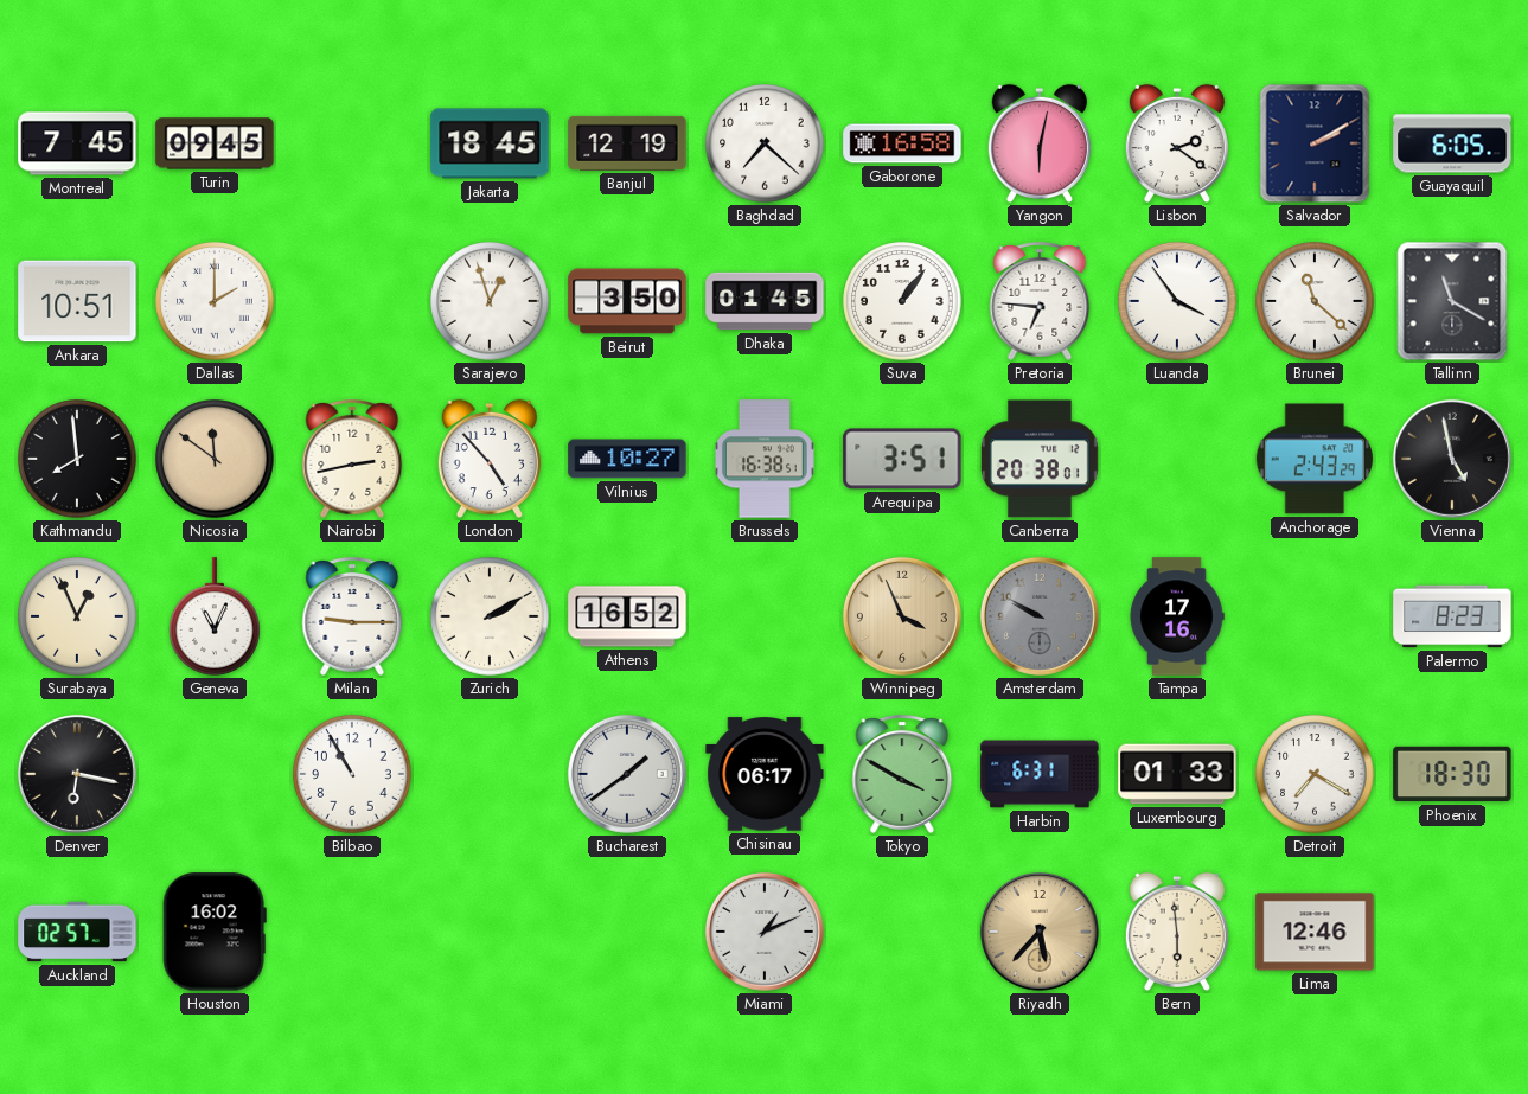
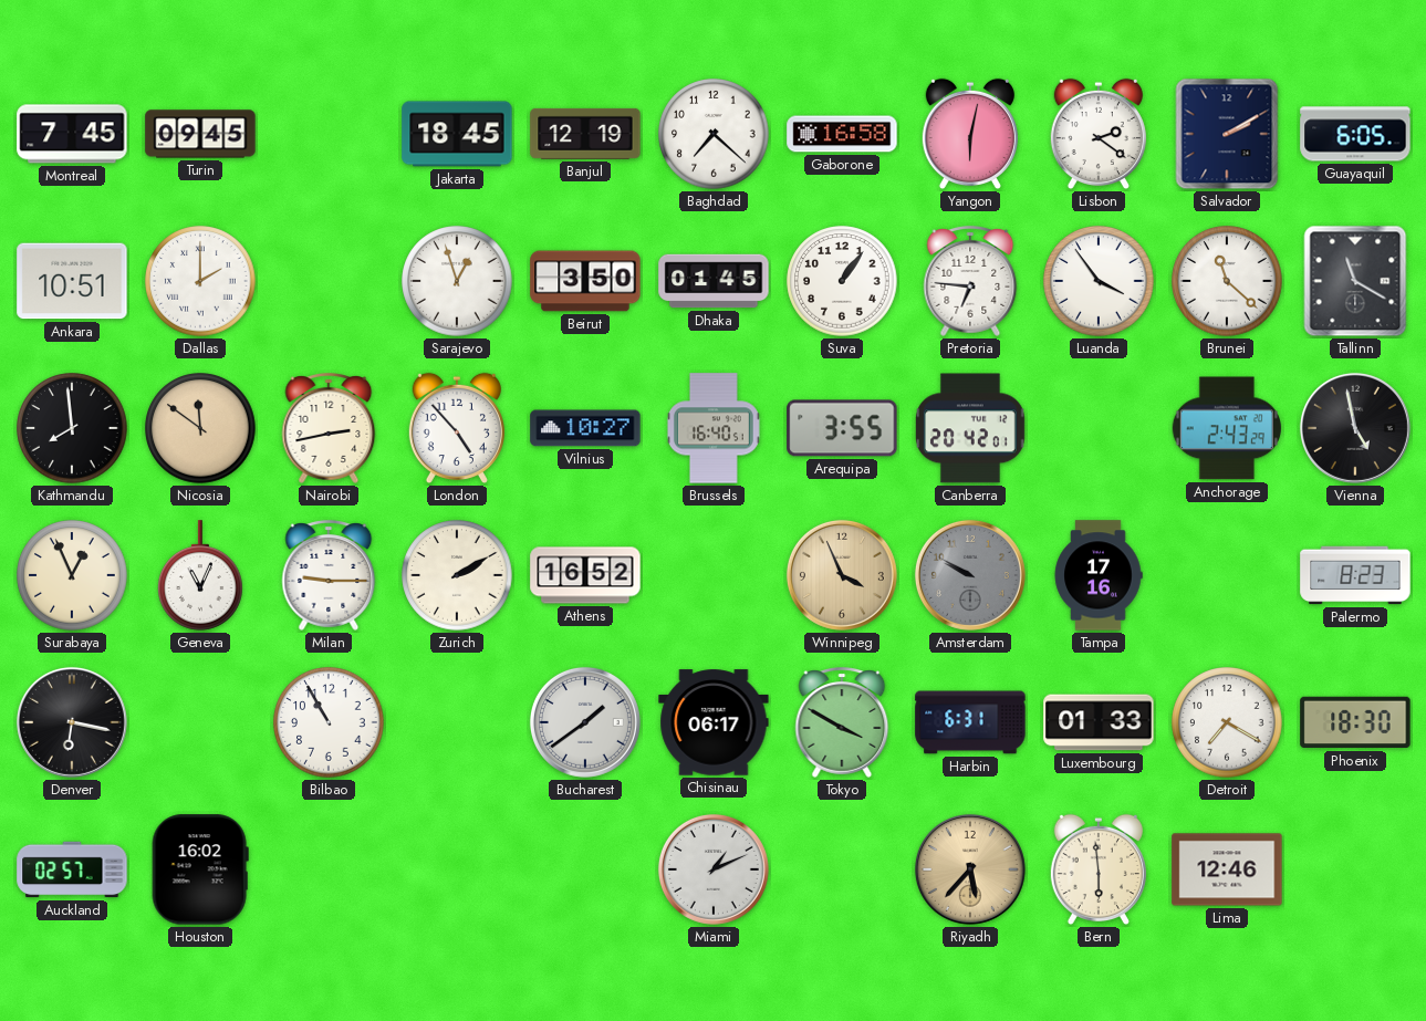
Brussels: 16:38 -> 16:40 (714, 428)
Arequipa: 3:51 -> 3:55 (842, 428)
Canberra: 20:38 -> 20:42 (971, 428)
